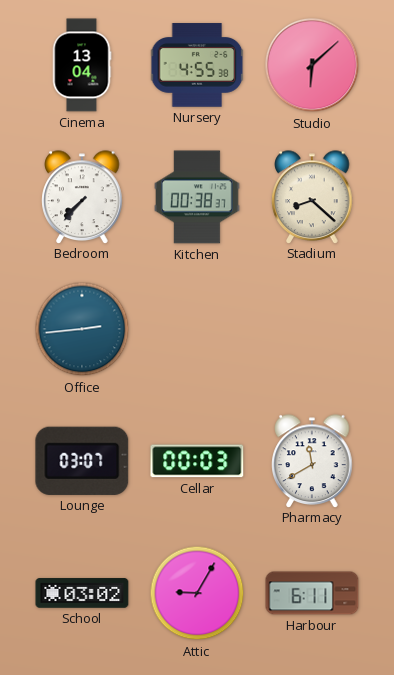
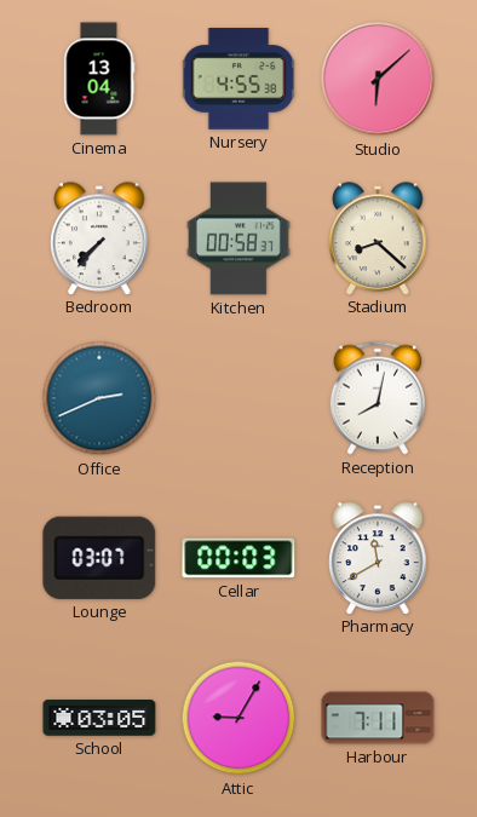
Kitchen: 00:38 -> 00:58 (240, 238)
Office: 2:44 -> 2:41 (99, 398)
Reception: none -> 8:02 (378, 398)
School: 03:02 -> 03:05 (99, 718)
Harbour: 6:11 -> 7:11 (378, 718)
